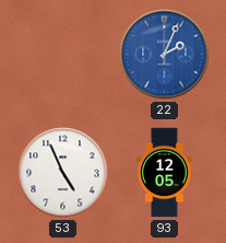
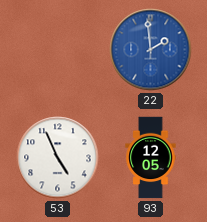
22: 2:04 -> 1:59 (151, 50)
